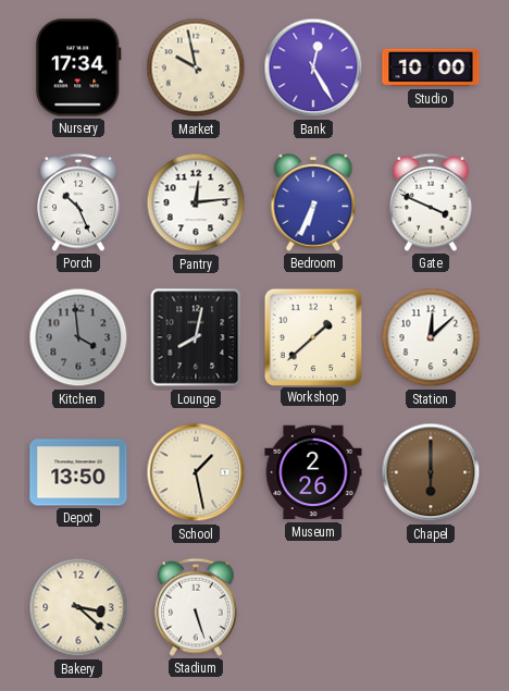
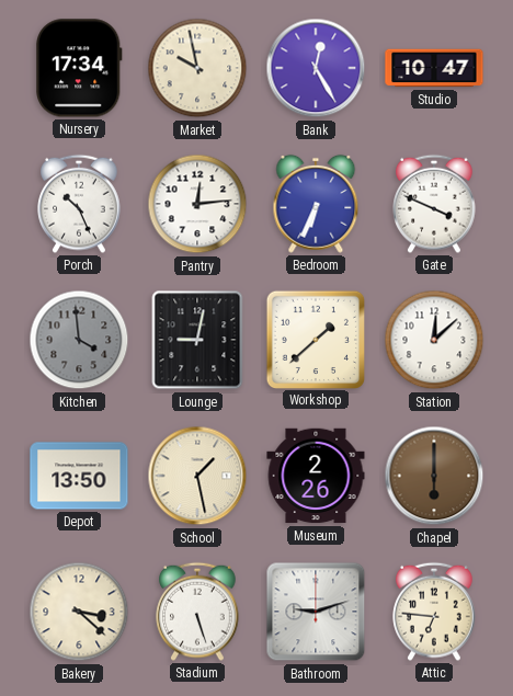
Studio: 10:00 -> 10:47 (434, 68)
Lounge: 8:02 -> 9:02 (197, 340)
Bathroom: none -> 9:12 (316, 612)
Attic: none -> 6:46 (434, 612)
